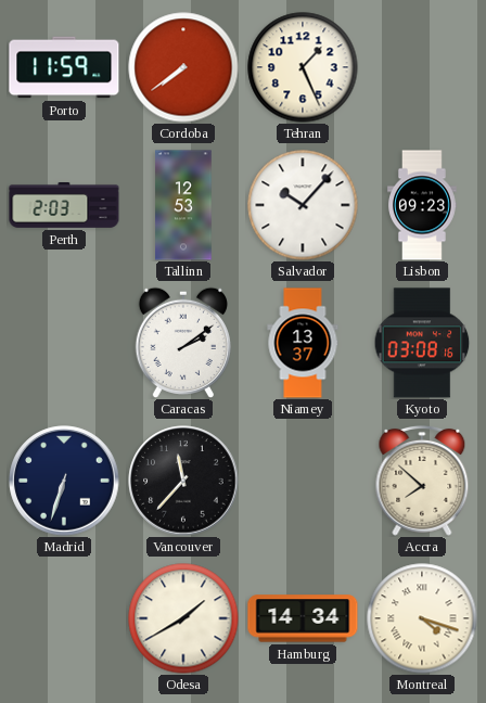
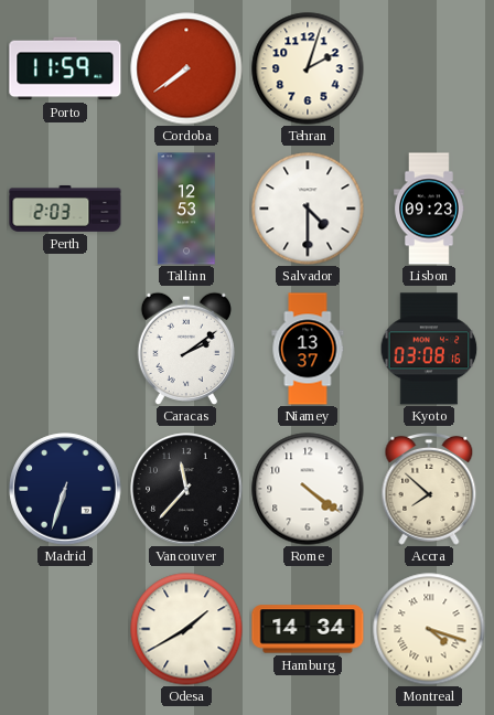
Tehran: 1:26 -> 2:03 (308, 68)
Salvador: 10:07 -> 4:30 (308, 209)
Rome: none -> 4:21 (308, 489)
